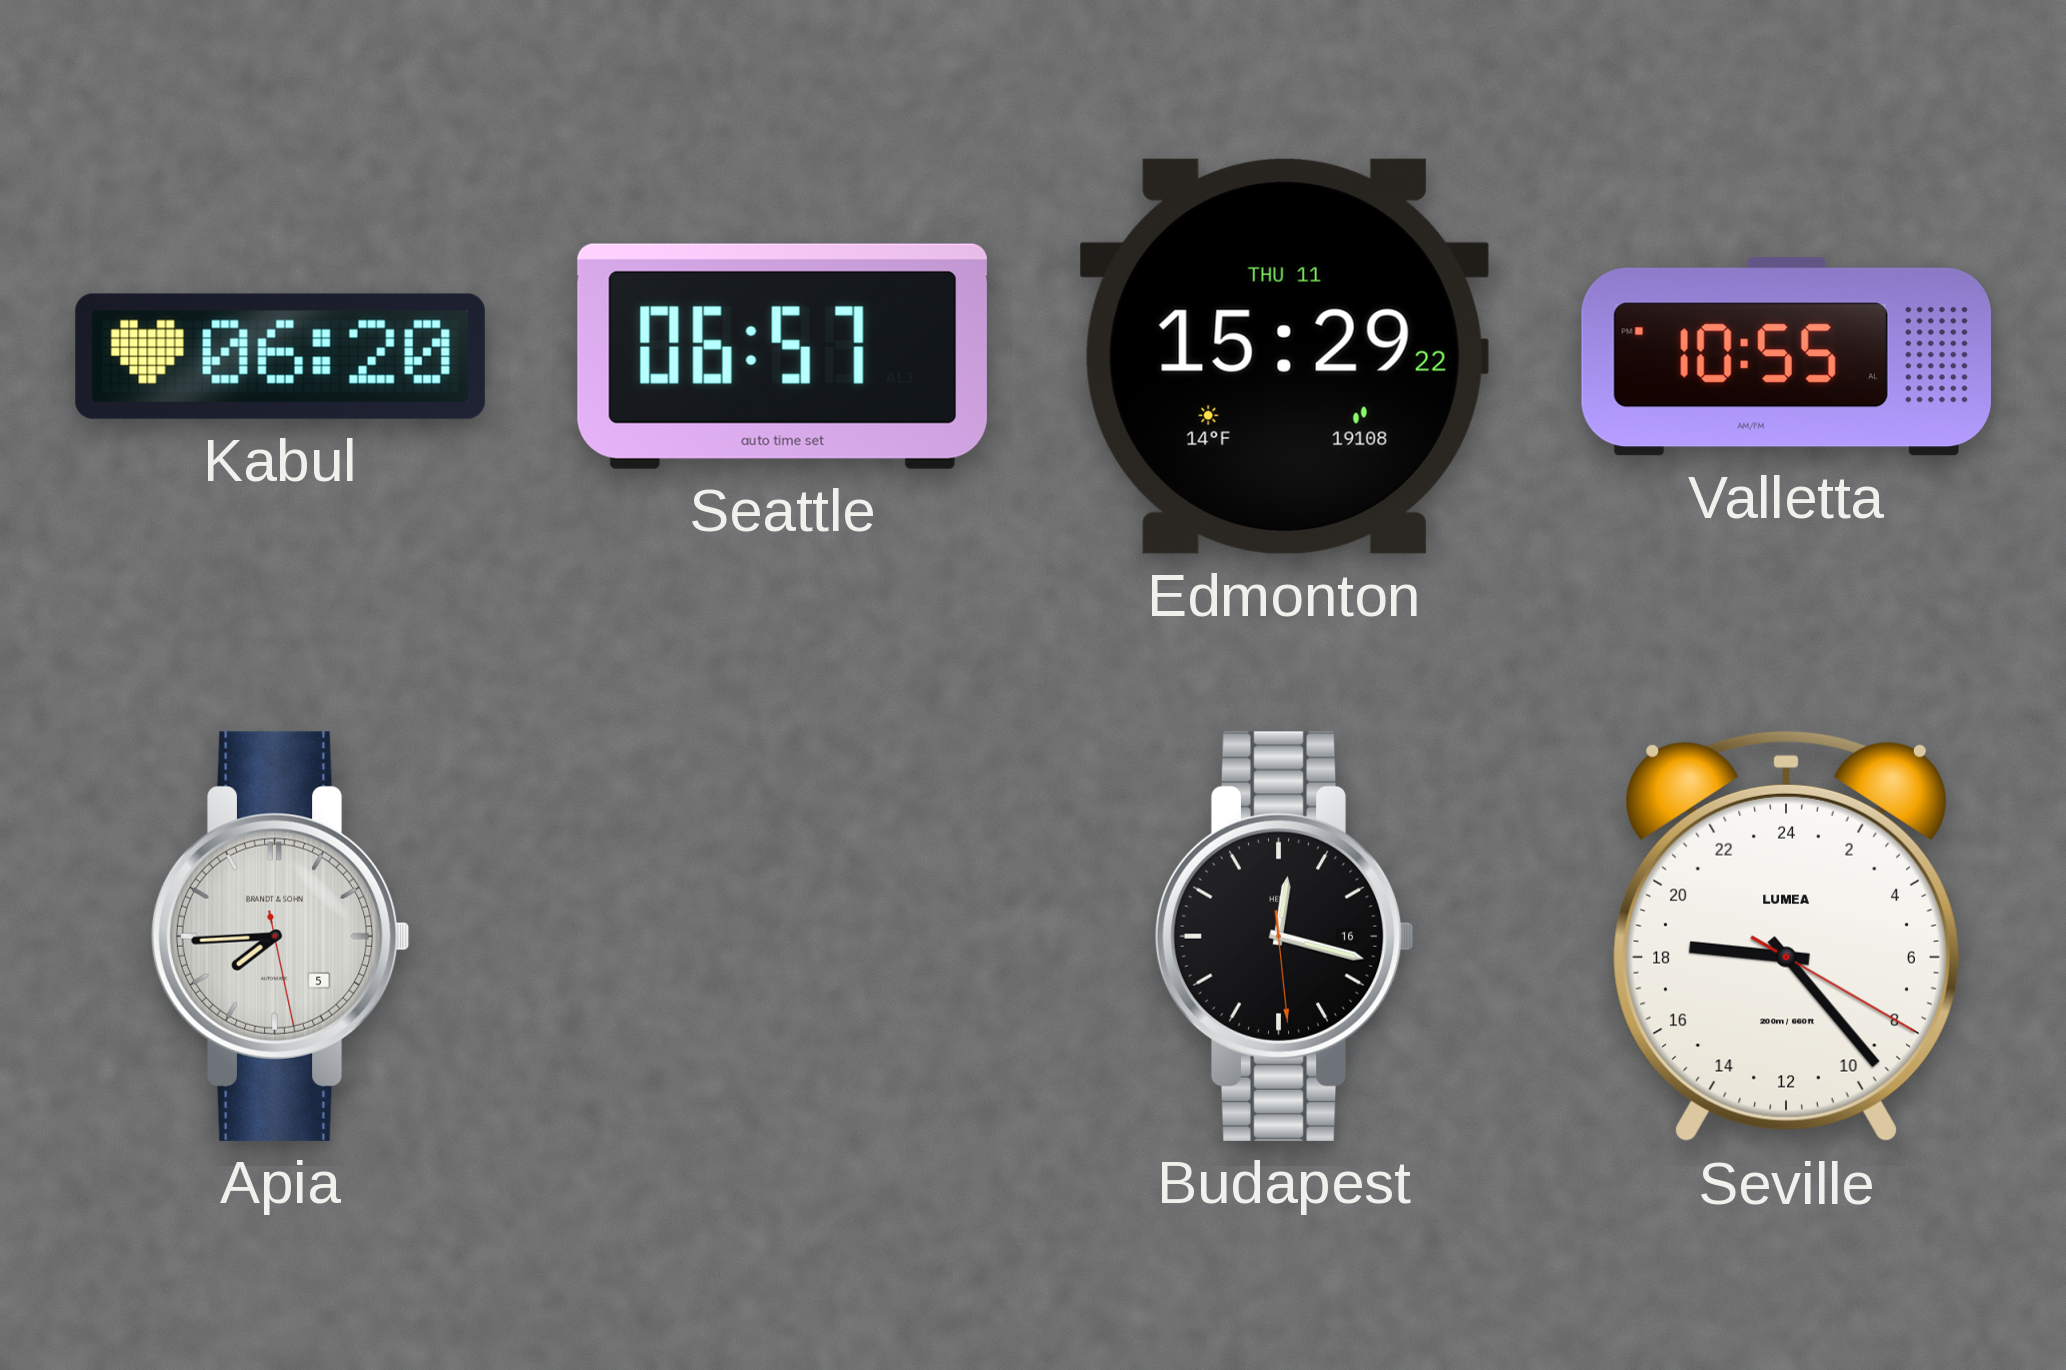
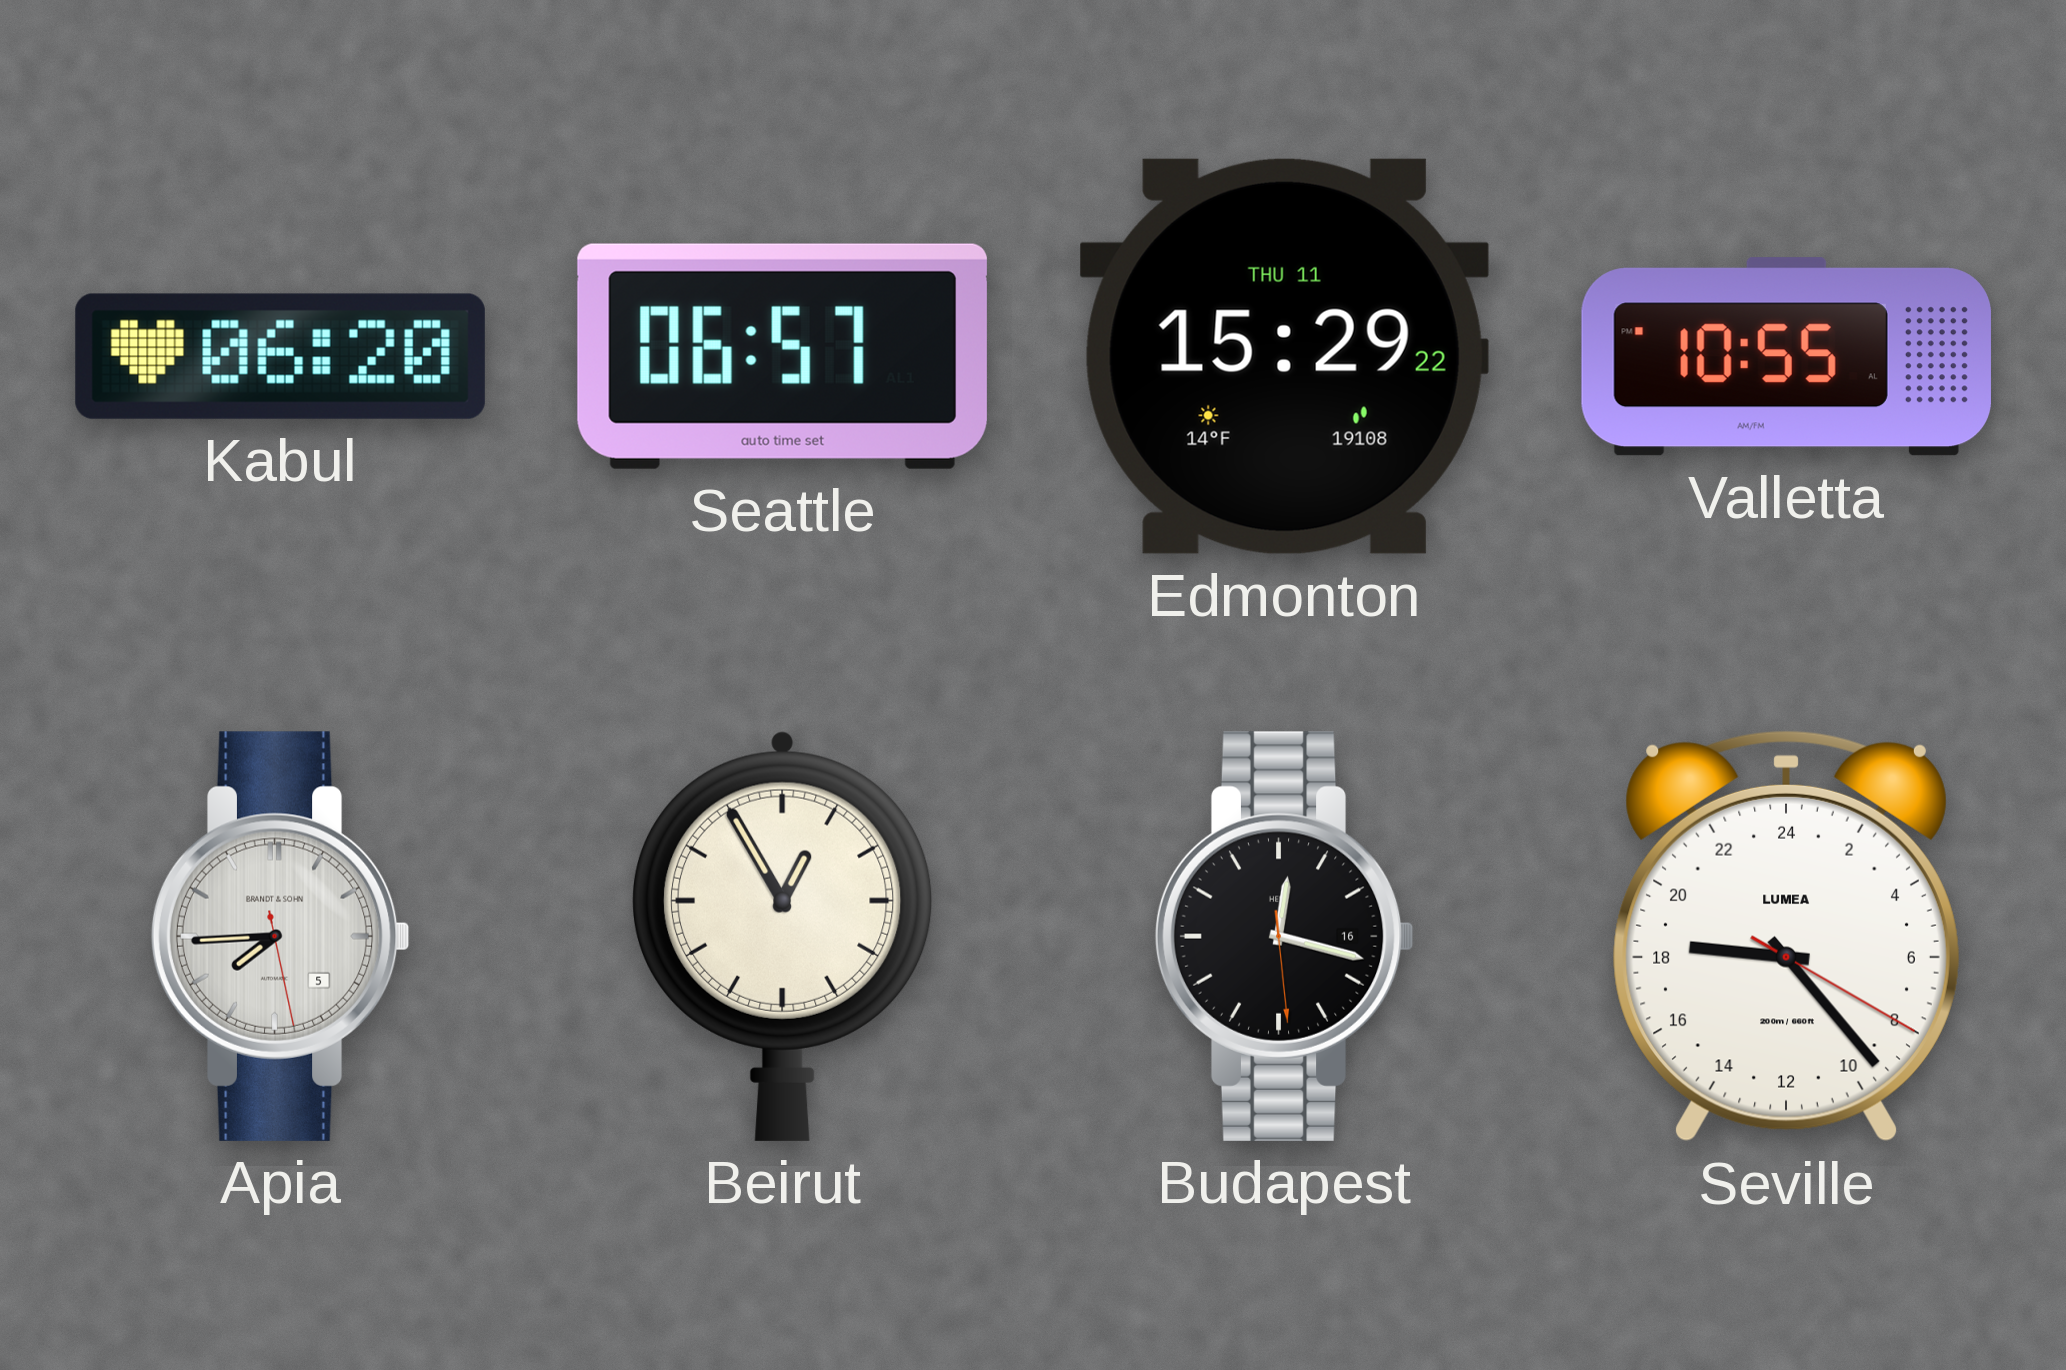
Beirut: none -> 12:55 (782, 936)
